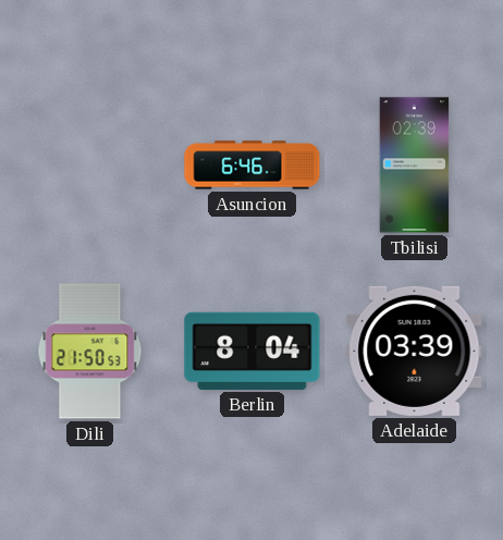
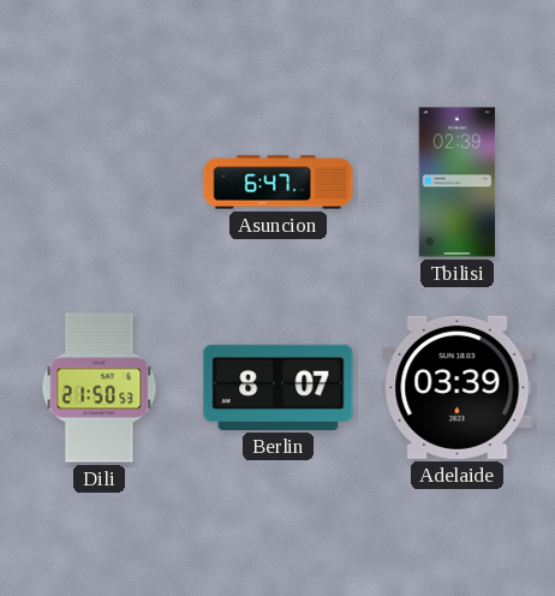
Asuncion: 6:46 -> 6:47 (279, 183)
Berlin: 8:04 -> 8:07 (279, 387)
